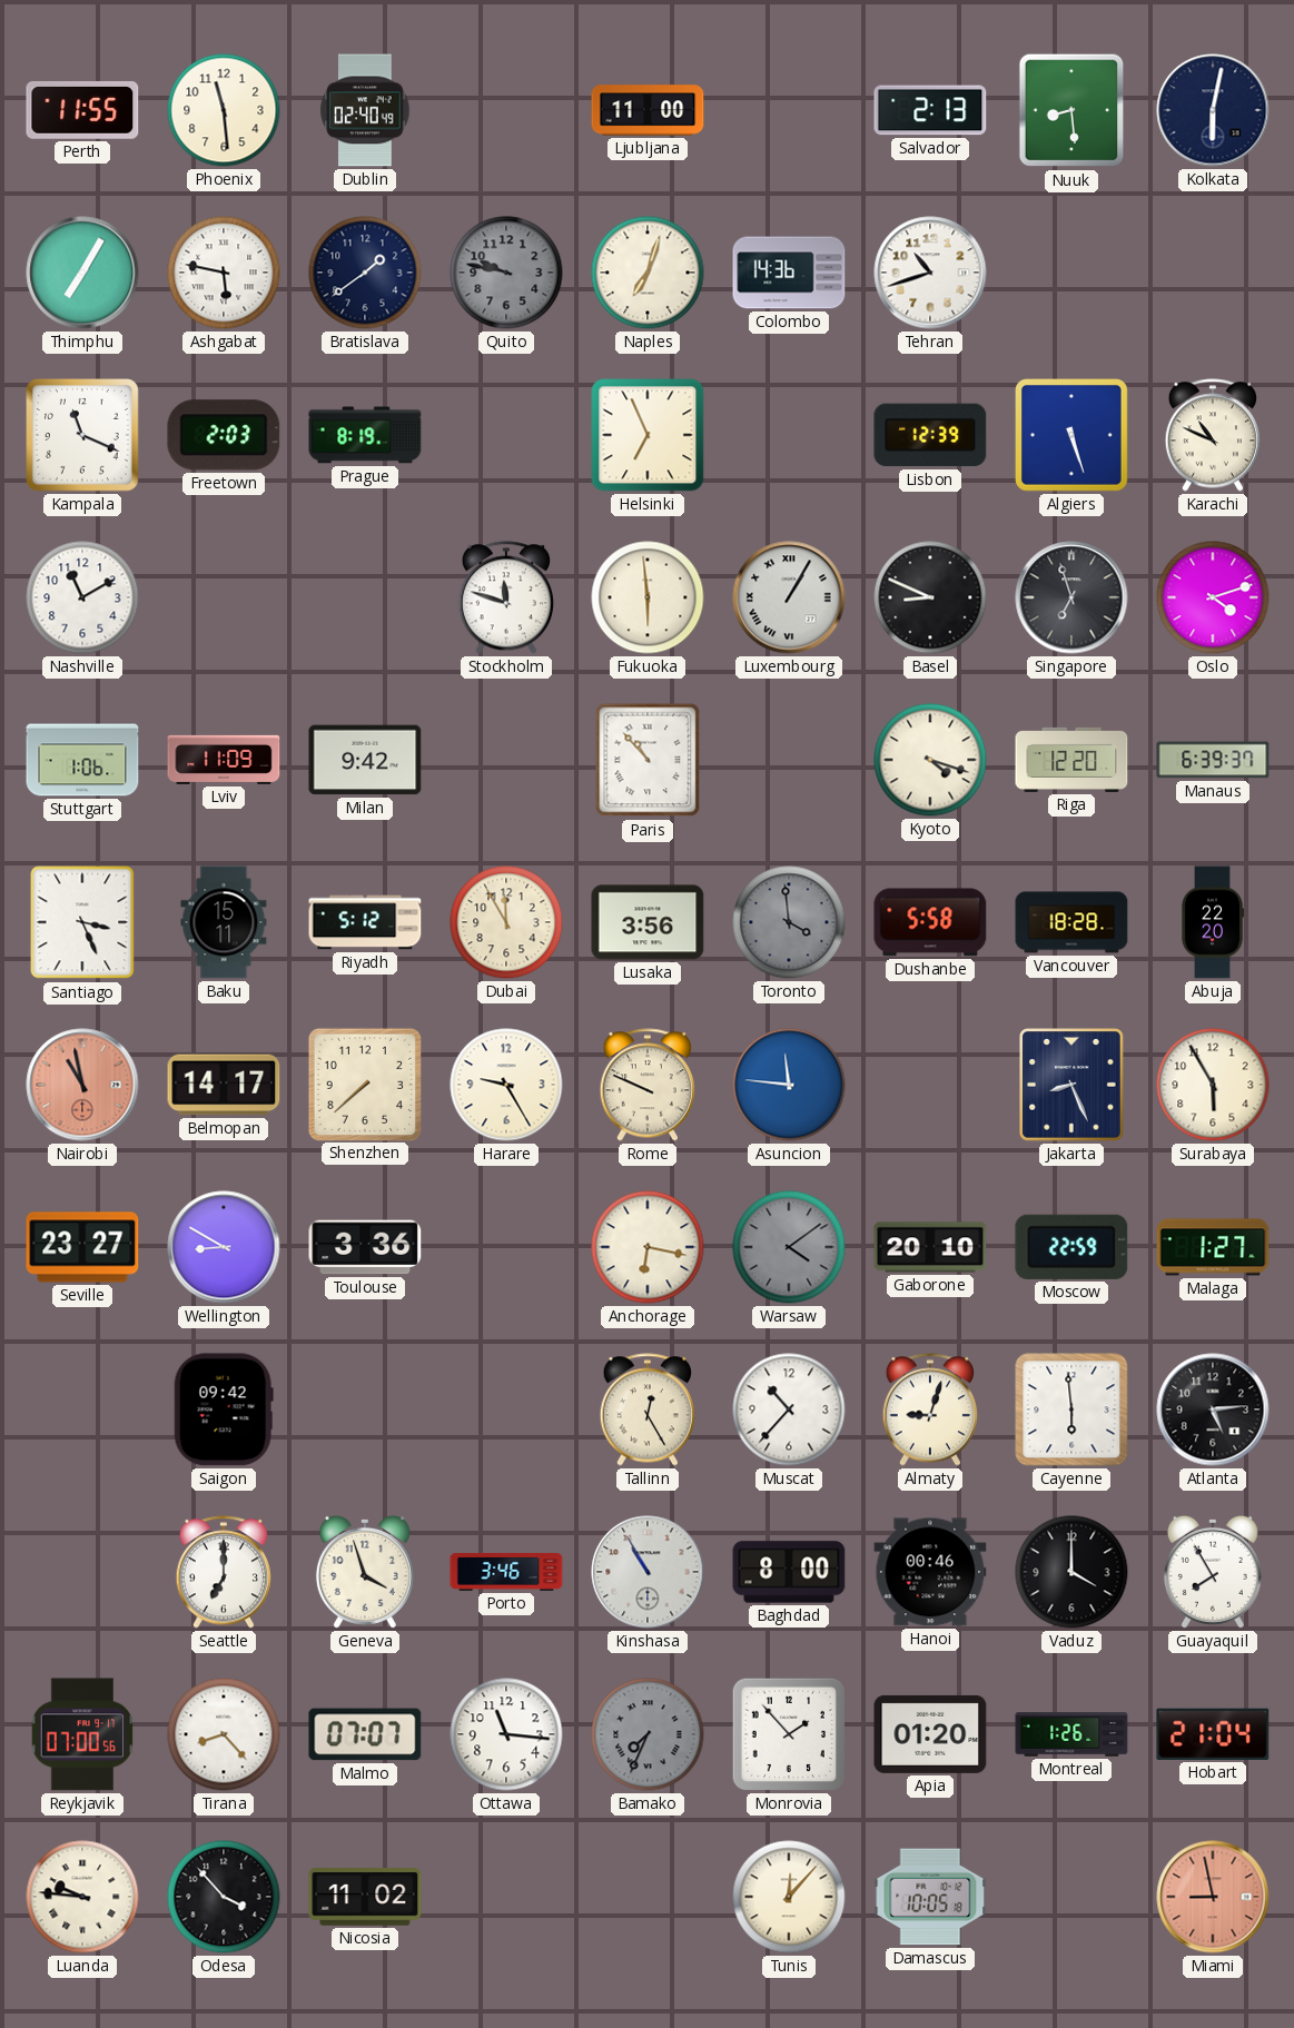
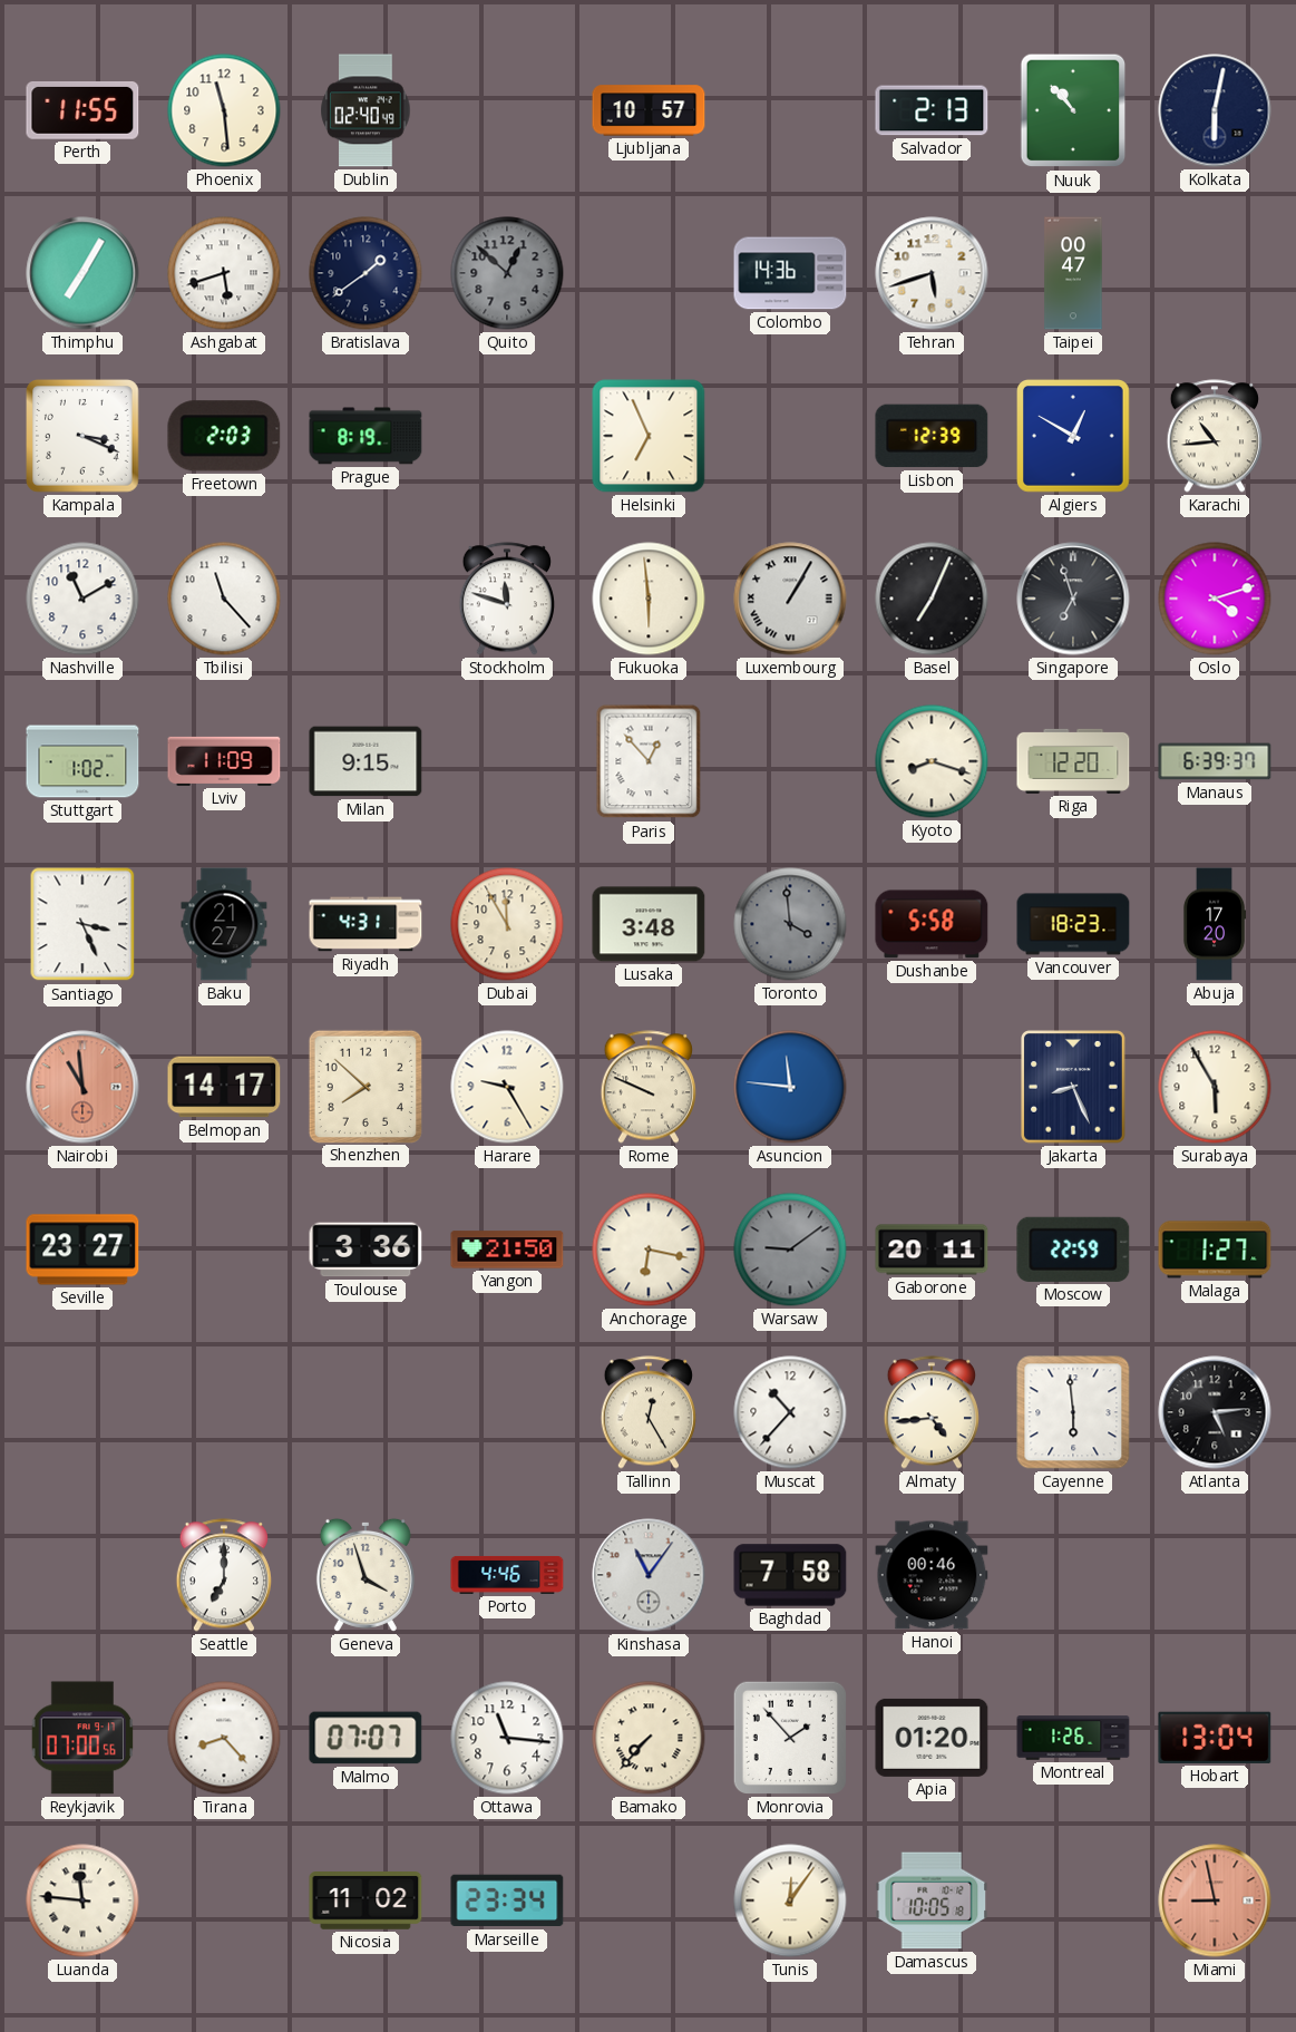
Ljubljana: 11:00 -> 10:57 (649, 110)
Nuuk: 8:29 -> 10:53 (1073, 110)
Ashgabat: 5:47 -> 5:42 (224, 273)
Quito: 9:47 -> 12:52 (507, 273)
Naples: 7:03 -> none (648, 273)
Tehran: 10:42 -> 5:42 (932, 273)
Taipei: none -> 00:47 (1073, 273)
Kampala: 11:19 -> 3:19 (84, 437)
Algiers: 5:27 -> 12:50 (1074, 437)
Karachi: 10:49 -> 10:44 (1214, 436)
Tbilisi: none -> 11:23 (224, 599)
Basel: 8:49 -> 7:04 (932, 599)
Stuttgart: 1:06 -> 1:02 (82, 761)
Milan: 9:42 -> 9:15 (366, 761)
Paris: 10:53 -> 12:53 (649, 761)
Kyoto: 4:18 -> 8:18 (932, 761)
Baku: 15:11 -> 21:27 (224, 924)
Riyadh: 5:12 -> 4:31 (366, 924)
Lusaka: 3:56 -> 3:48 (649, 924)
Vancouver: 18:28 -> 18:23 (1073, 924)
Abuja: 22:20 -> 17:20 (1215, 924)
Nairobi: 10:58 -> 10:59 (82, 1087)
Shenzhen: 7:38 -> 7:52 (364, 1086)
Wellington: 8:50 -> none (224, 1247)
Yangon: none -> 21:50 (507, 1250)
Warsaw: 4:09 -> 9:09 (790, 1250)
Gaborone: 20:10 -> 20:11 (932, 1250)
Saigon: 09:42 -> none (224, 1409)
Almaty: 9:03 -> 4:44 (930, 1412)
Porto: 3:46 -> 4:46 (507, 1575)
Kinshasa: 10:55 -> 11:06 (649, 1575)
Baghdad: 8:00 -> 7:58 (790, 1575)
Vaduz: 4:00 -> none (1071, 1572)
Guayaquil: 7:55 -> none (1213, 1572)
Bamako: 7:34 -> 7:37 (649, 1738)
Bamako dial: grey -> cream (649, 1738)
Hobart: 21:04 -> 13:04 (1215, 1738)
Luanda: 9:46 -> 11:46 (82, 1900)
Odesa: 3:53 -> none (224, 1897)
Marseille: none -> 23:34 (507, 1900)
Tunis: 12:07 -> 12:06 (790, 1900)
